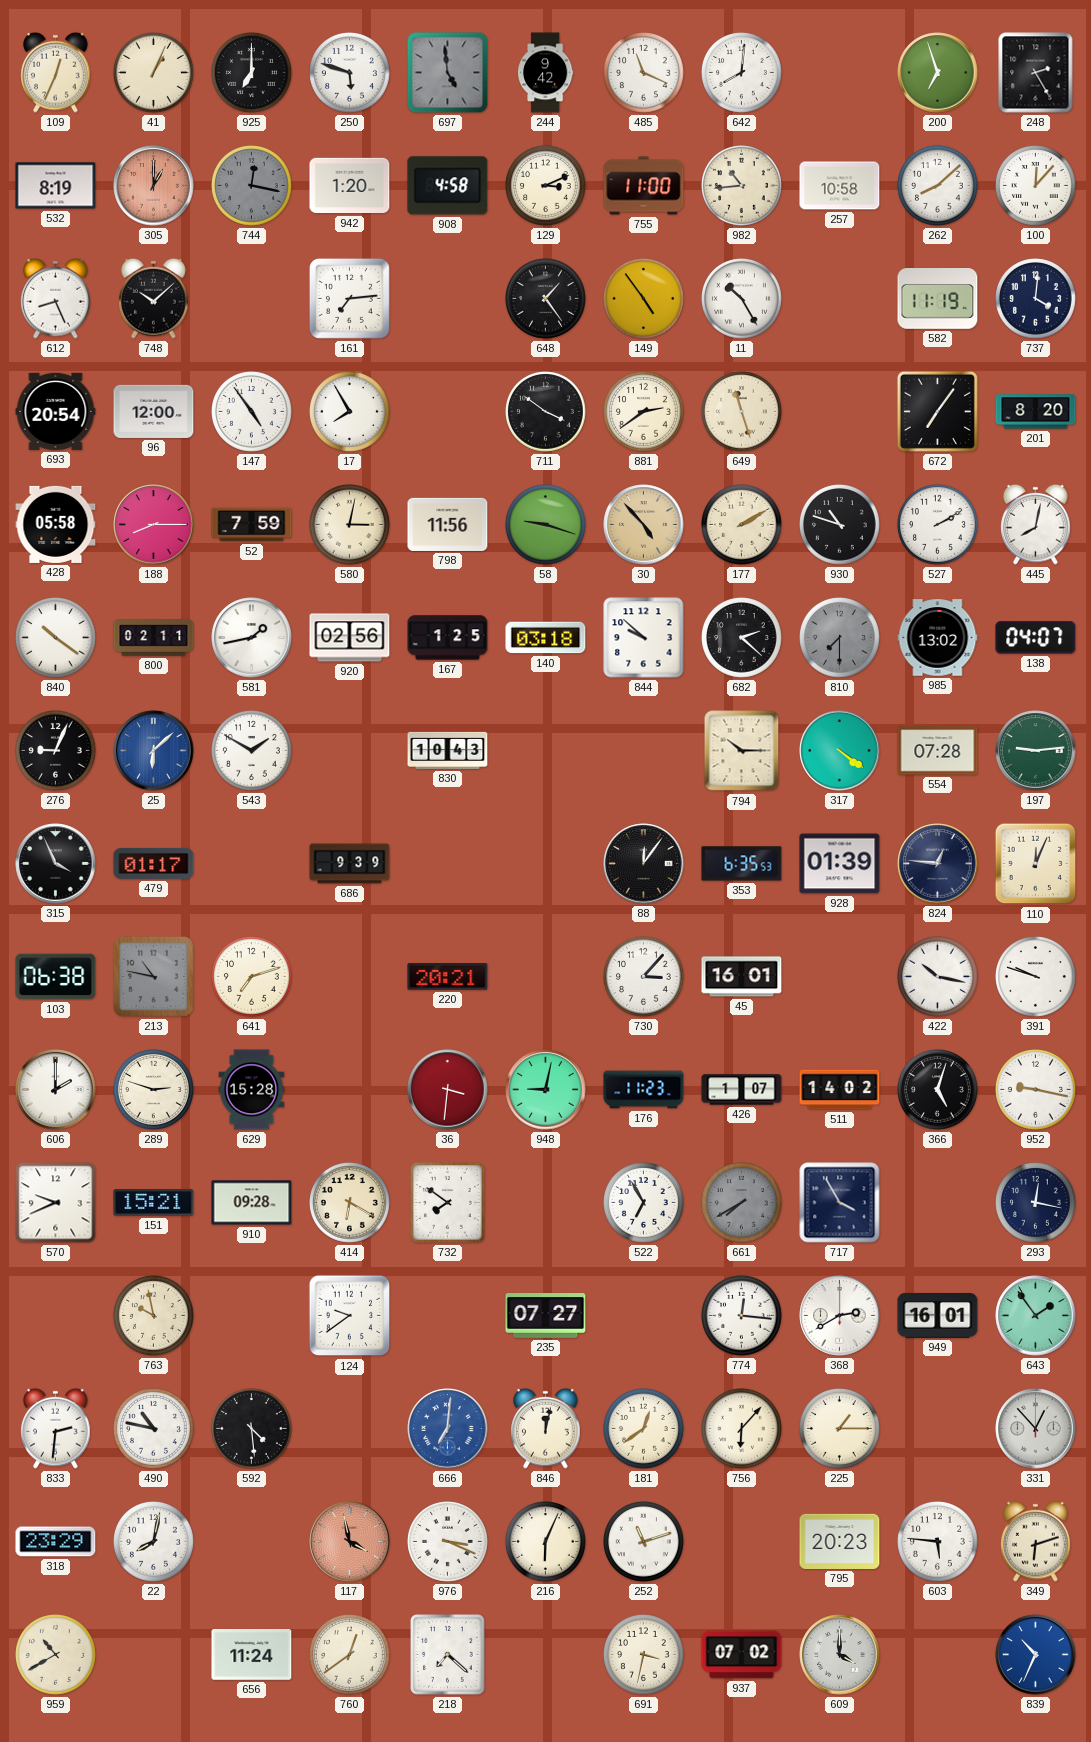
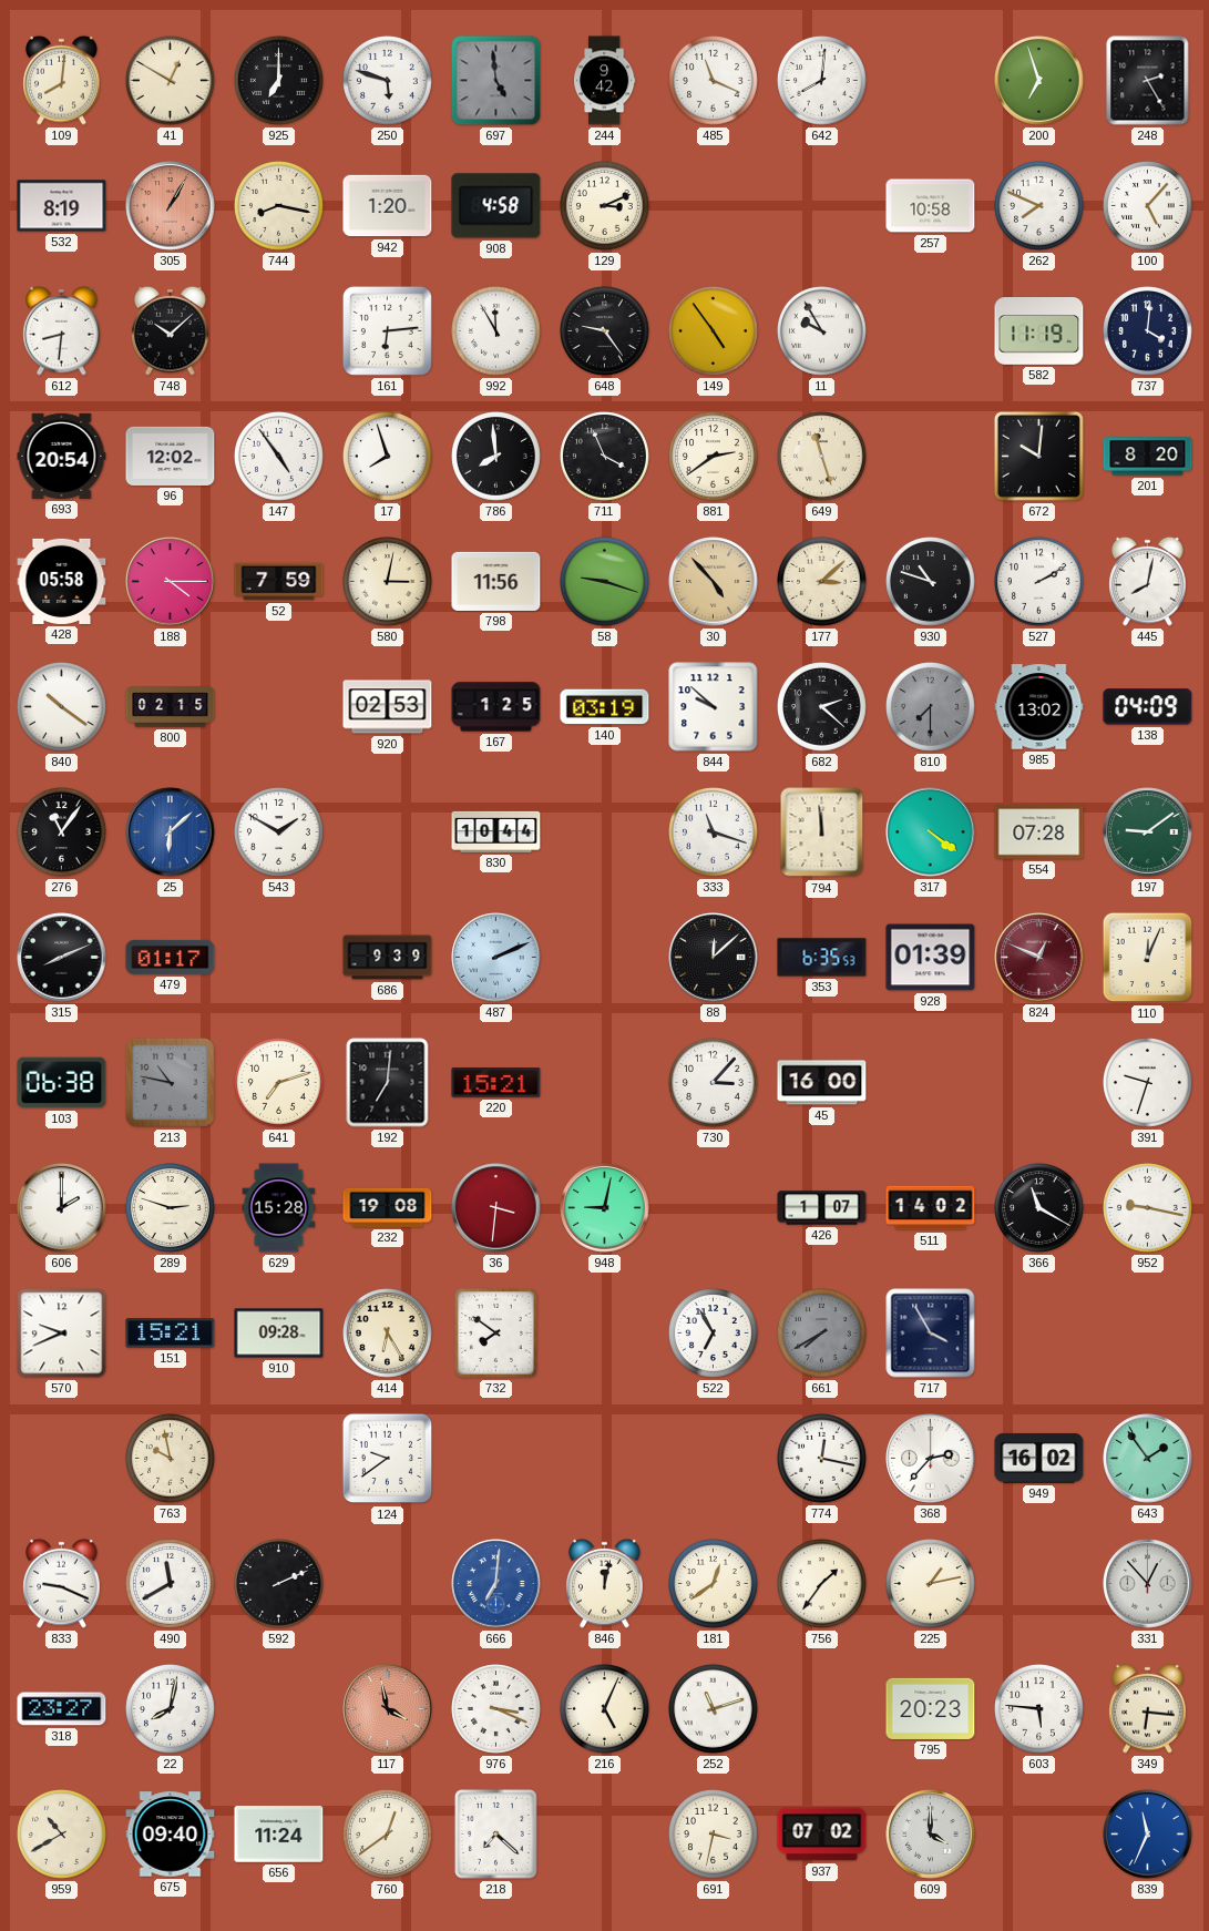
109: 12:34 -> 8:01 (62, 80)
41: 1:04 -> 12:50 (171, 81)
305: 1:00 -> 1:05 (171, 206)
744: 12:17 -> 8:17 (279, 206)
744 dial: grey -> cream (279, 206)
755: 11:00 -> none (644, 186)
982: 10:44 -> none (742, 186)
262: 8:08 -> 7:49 (1039, 206)
100: 12:07 -> 5:07 (1148, 206)
612: 8:26 -> 8:31 (62, 330)
161: 7:14 -> 6:14 (387, 330)
992: none -> 11:55 (496, 331)
648: 1:24 -> 9:24 (605, 331)
11: 10:25 -> 9:55 (822, 331)
96: 12:00 -> 12:02 (171, 456)
17: 7:55 -> 7:57 (388, 457)
786: none -> 7:59 (496, 457)
711: 3:51 -> 3:56 (605, 457)
672: 7:06 -> 10:01 (1038, 456)
188: 8:15 -> 4:15 (171, 582)
177: 2:10 -> 3:08 (822, 582)
800: 02:11 -> 02:15 (171, 707)
581: 1:43 -> none (252, 638)
920: 02:56 -> 02:53 (388, 707)
140: 03:18 -> 03:19 (605, 707)
138: 04:07 -> 04:09 (1148, 707)
276: 9:04 -> 11:06 (62, 832)
830: 10:43 -> 10:44 (496, 831)
333: none -> 11:18 (714, 832)
794: 10:15 -> 11:59 (822, 832)
197: 9:14 -> 9:09 (1148, 832)
315: 3:56 -> 8:11 (62, 958)
487: none -> 2:11 (496, 958)
88: 12:06 -> 12:08 (714, 958)
824: 12:46 -> 12:49 (1039, 958)
824 dial: navy -> burgundy (1039, 958)
192: none -> 7:01 (388, 1083)
220: 20:21 -> 15:21 (496, 1083)
45: 16:01 -> 16:00 (822, 1083)
422: 10:17 -> none (938, 977)
391: 9:48 -> 9:33 (1148, 1083)
232: none -> 19:08 (388, 1207)
176: 11:23 -> none (644, 1090)
366: 5:03 -> 11:20 (1039, 1208)
414: 6:20 -> 6:25 (388, 1334)
293: 12:17 -> none (1036, 1203)
235: 07:27 -> none (546, 1316)
774: 12:16 -> 12:17 (822, 1459)
368: 2:40 -> 2:37 (931, 1459)
949: 16:01 -> 16:02 (1039, 1458)
833: 2:31 -> 9:19 (62, 1583)
490: 10:47 -> 11:40 (171, 1584)
592: 4:29 -> 2:11 (279, 1584)
756: 6:07 -> 1:36 (822, 1584)
225: 1:15 -> 1:13 (931, 1584)
318: 23:29 -> 23:27 (62, 1709)
216: 6:04 -> 5:04 (605, 1709)
349: 6:12 -> 6:16 (1148, 1708)
675: none -> 09:40 (171, 1835)
839: 10:34 -> 11:34 (1148, 1835)
